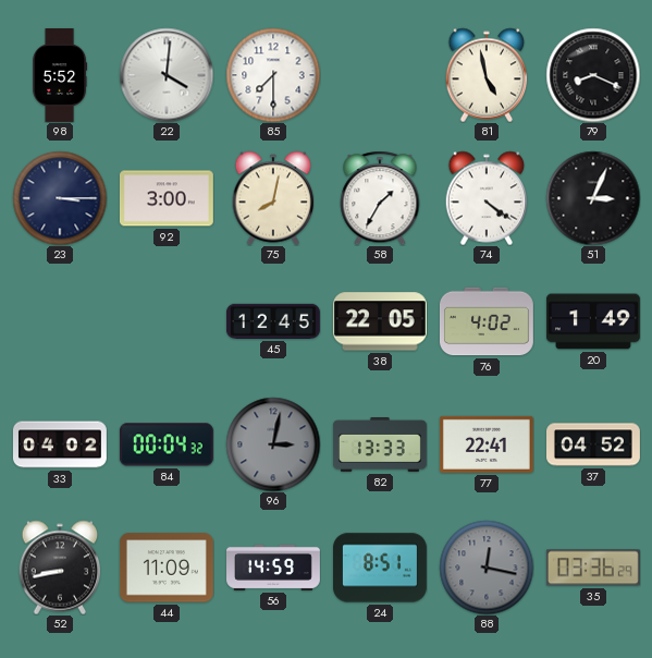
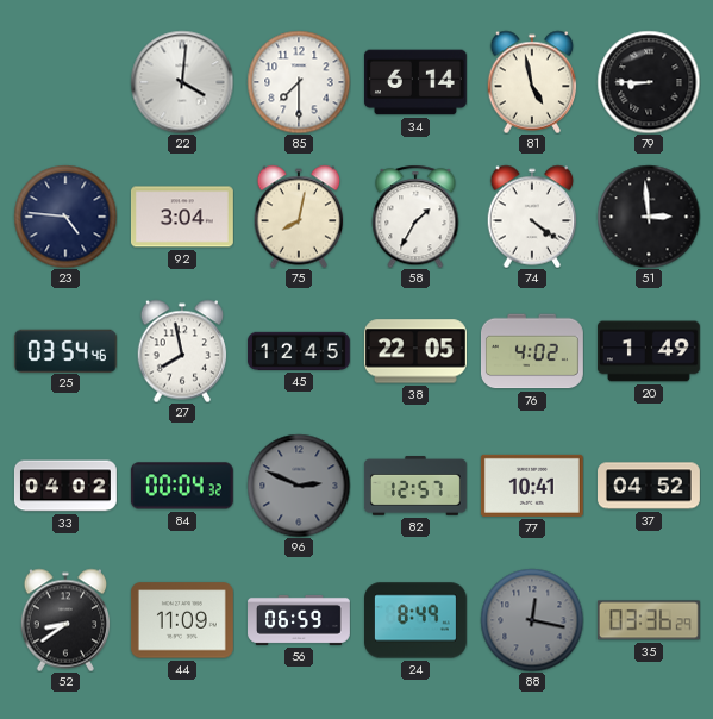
98: 5:52 -> none (60, 76)
34: none -> 6:14 (415, 82)
79: 8:19 -> 8:45 (649, 82)
23: 3:15 -> 4:46 (65, 217)
92: 3:00 -> 3:04 (182, 217)
51: 3:04 -> 2:59 (649, 217)
25: none -> 03:54 (65, 350)
27: none -> 7:58 (182, 351)
96: 3:02 -> 2:49 (299, 486)
82: 13:33 -> 12:57 (415, 487)
77: 22:41 -> 10:41 (532, 486)
52: 8:43 -> 8:39 (65, 620)
56: 14:59 -> 06:59 (300, 620)
24: 8:51 -> 8:49 (417, 620)
